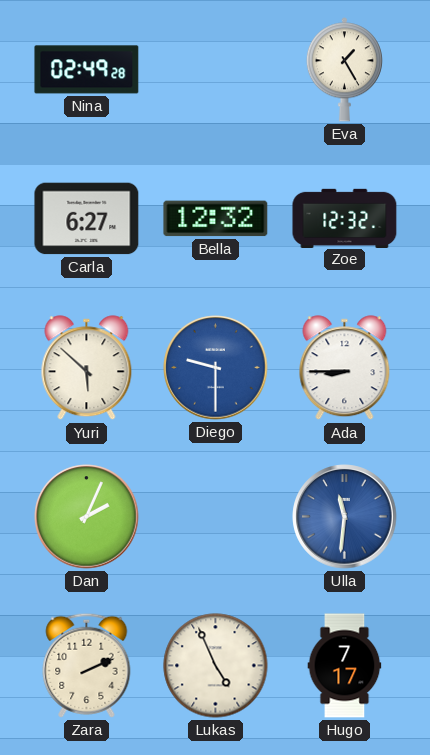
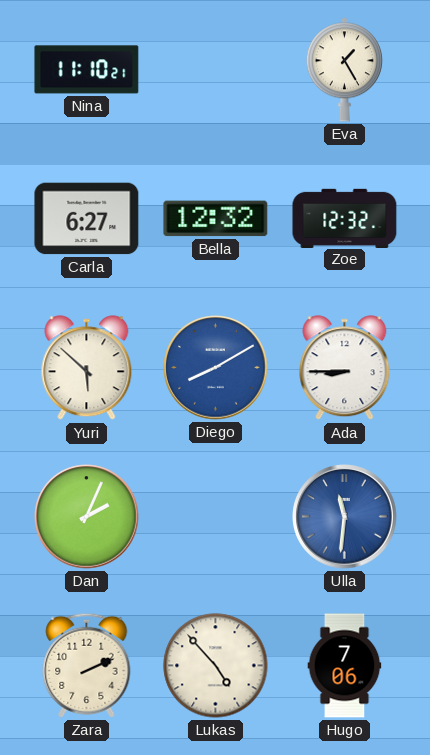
Nina: 02:49 -> 11:10 (87, 70)
Diego: 9:30 -> 8:10 (216, 368)
Lukas: 4:56 -> 4:53 (216, 666)
Hugo: 7:17 -> 7:06 (345, 666)
